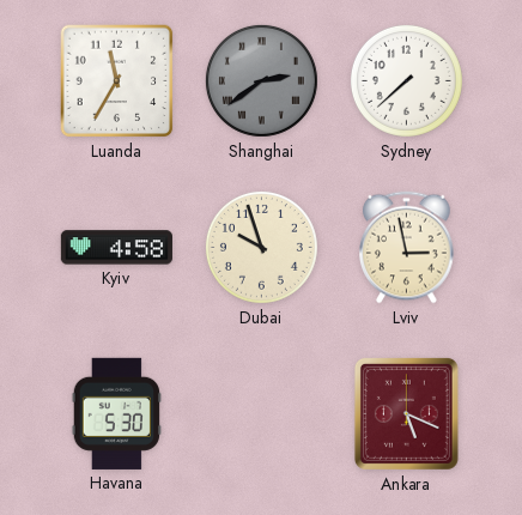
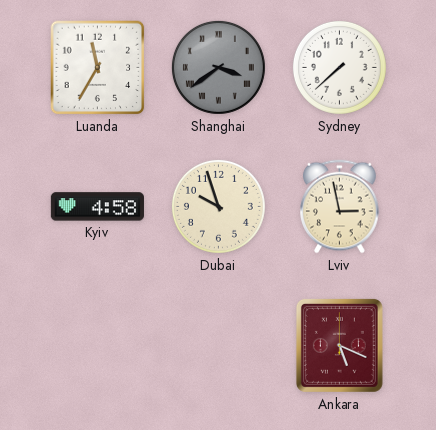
Shanghai: 2:39 -> 3:39 (218, 67)
Havana: 5:30 -> none (116, 413)
